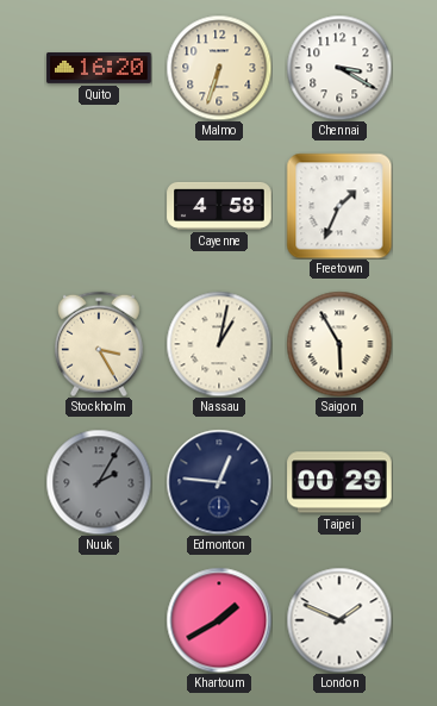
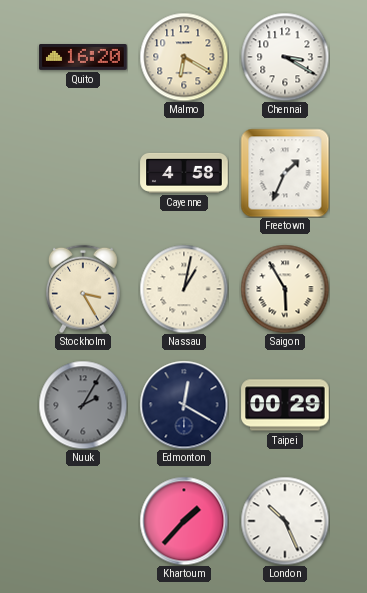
Malmo: 6:33 -> 6:20 (184, 57)
Edmonton: 12:46 -> 12:20 (184, 405)
Khartoum: 1:40 -> 1:37 (184, 521)
London: 1:49 -> 10:26 (285, 521)
